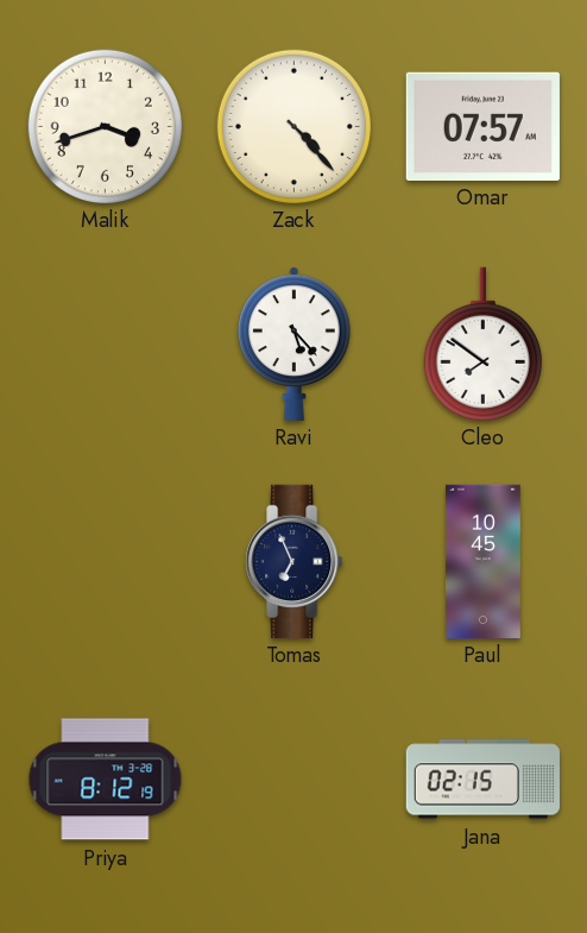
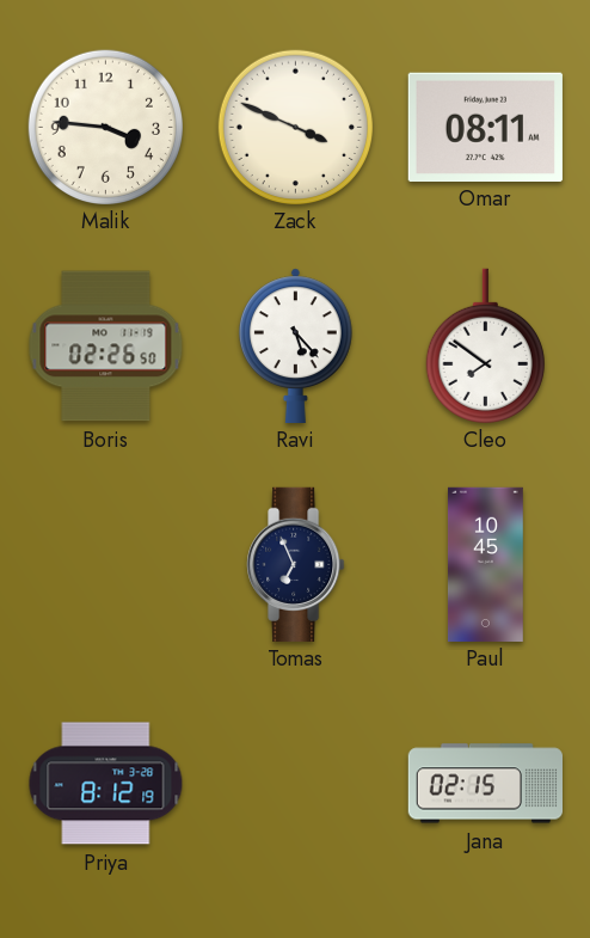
Malik: 3:42 -> 3:46 (105, 127)
Zack: 4:23 -> 3:49 (295, 127)
Omar: 07:57 -> 08:11 (485, 127)
Boris: none -> 02:26 (106, 347)
